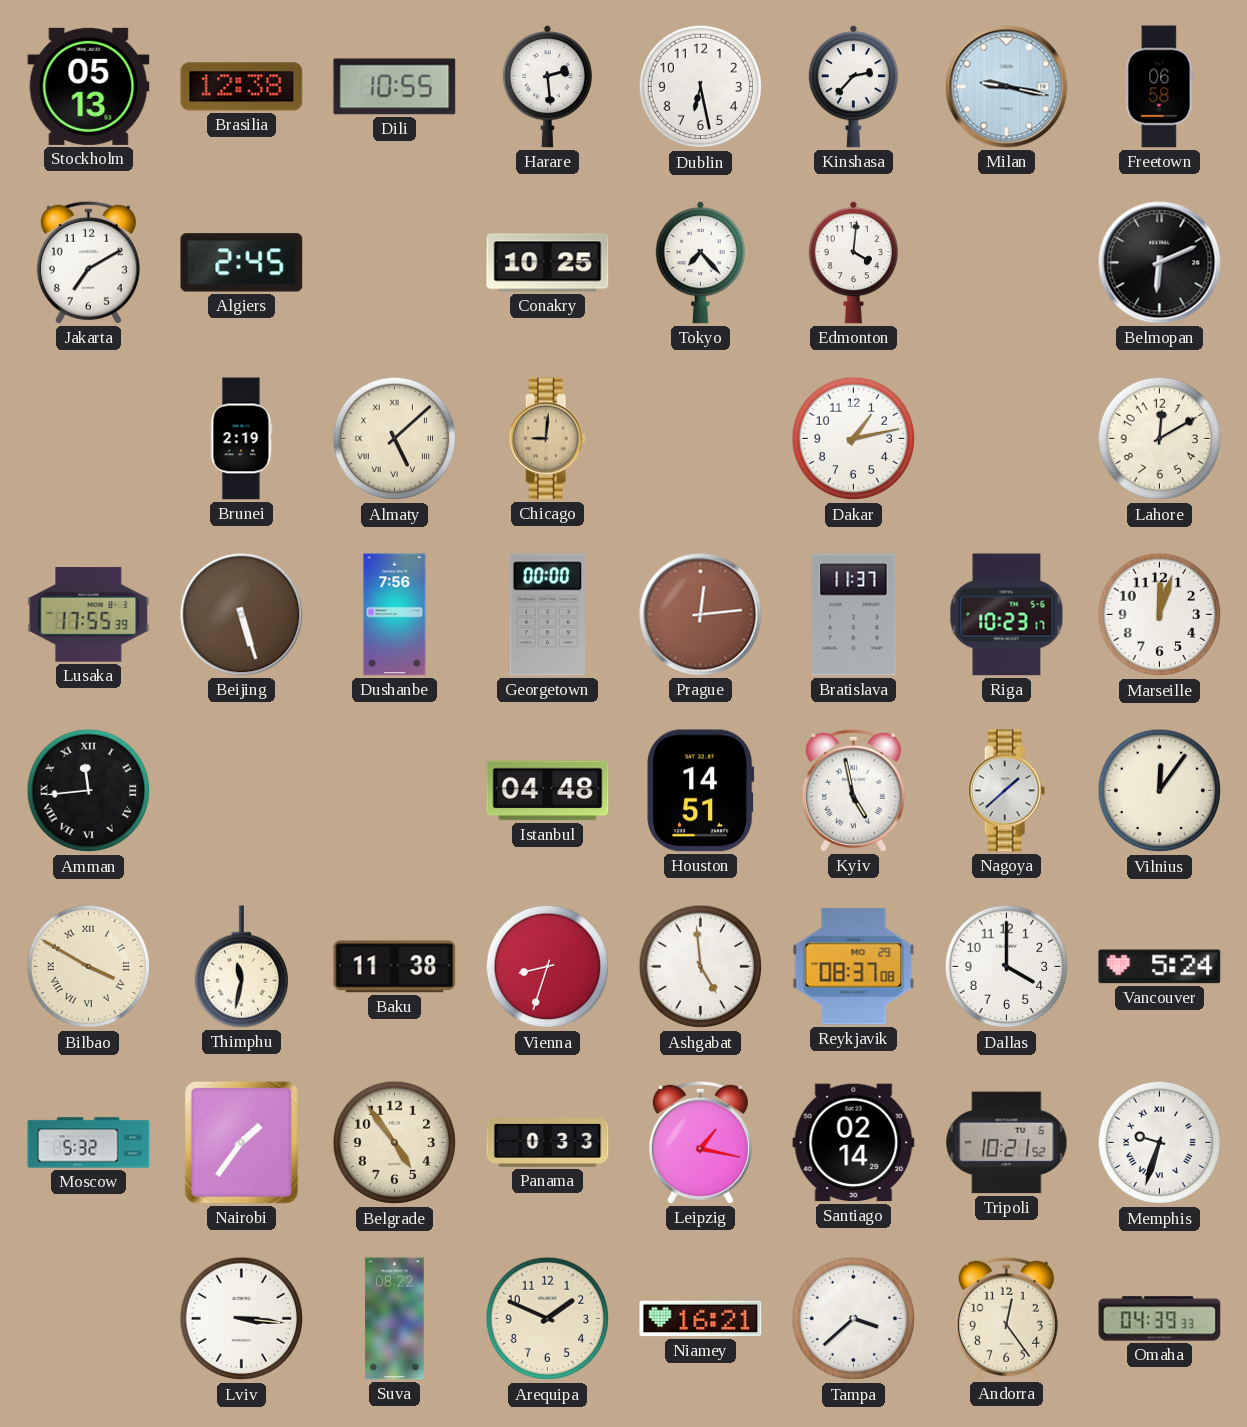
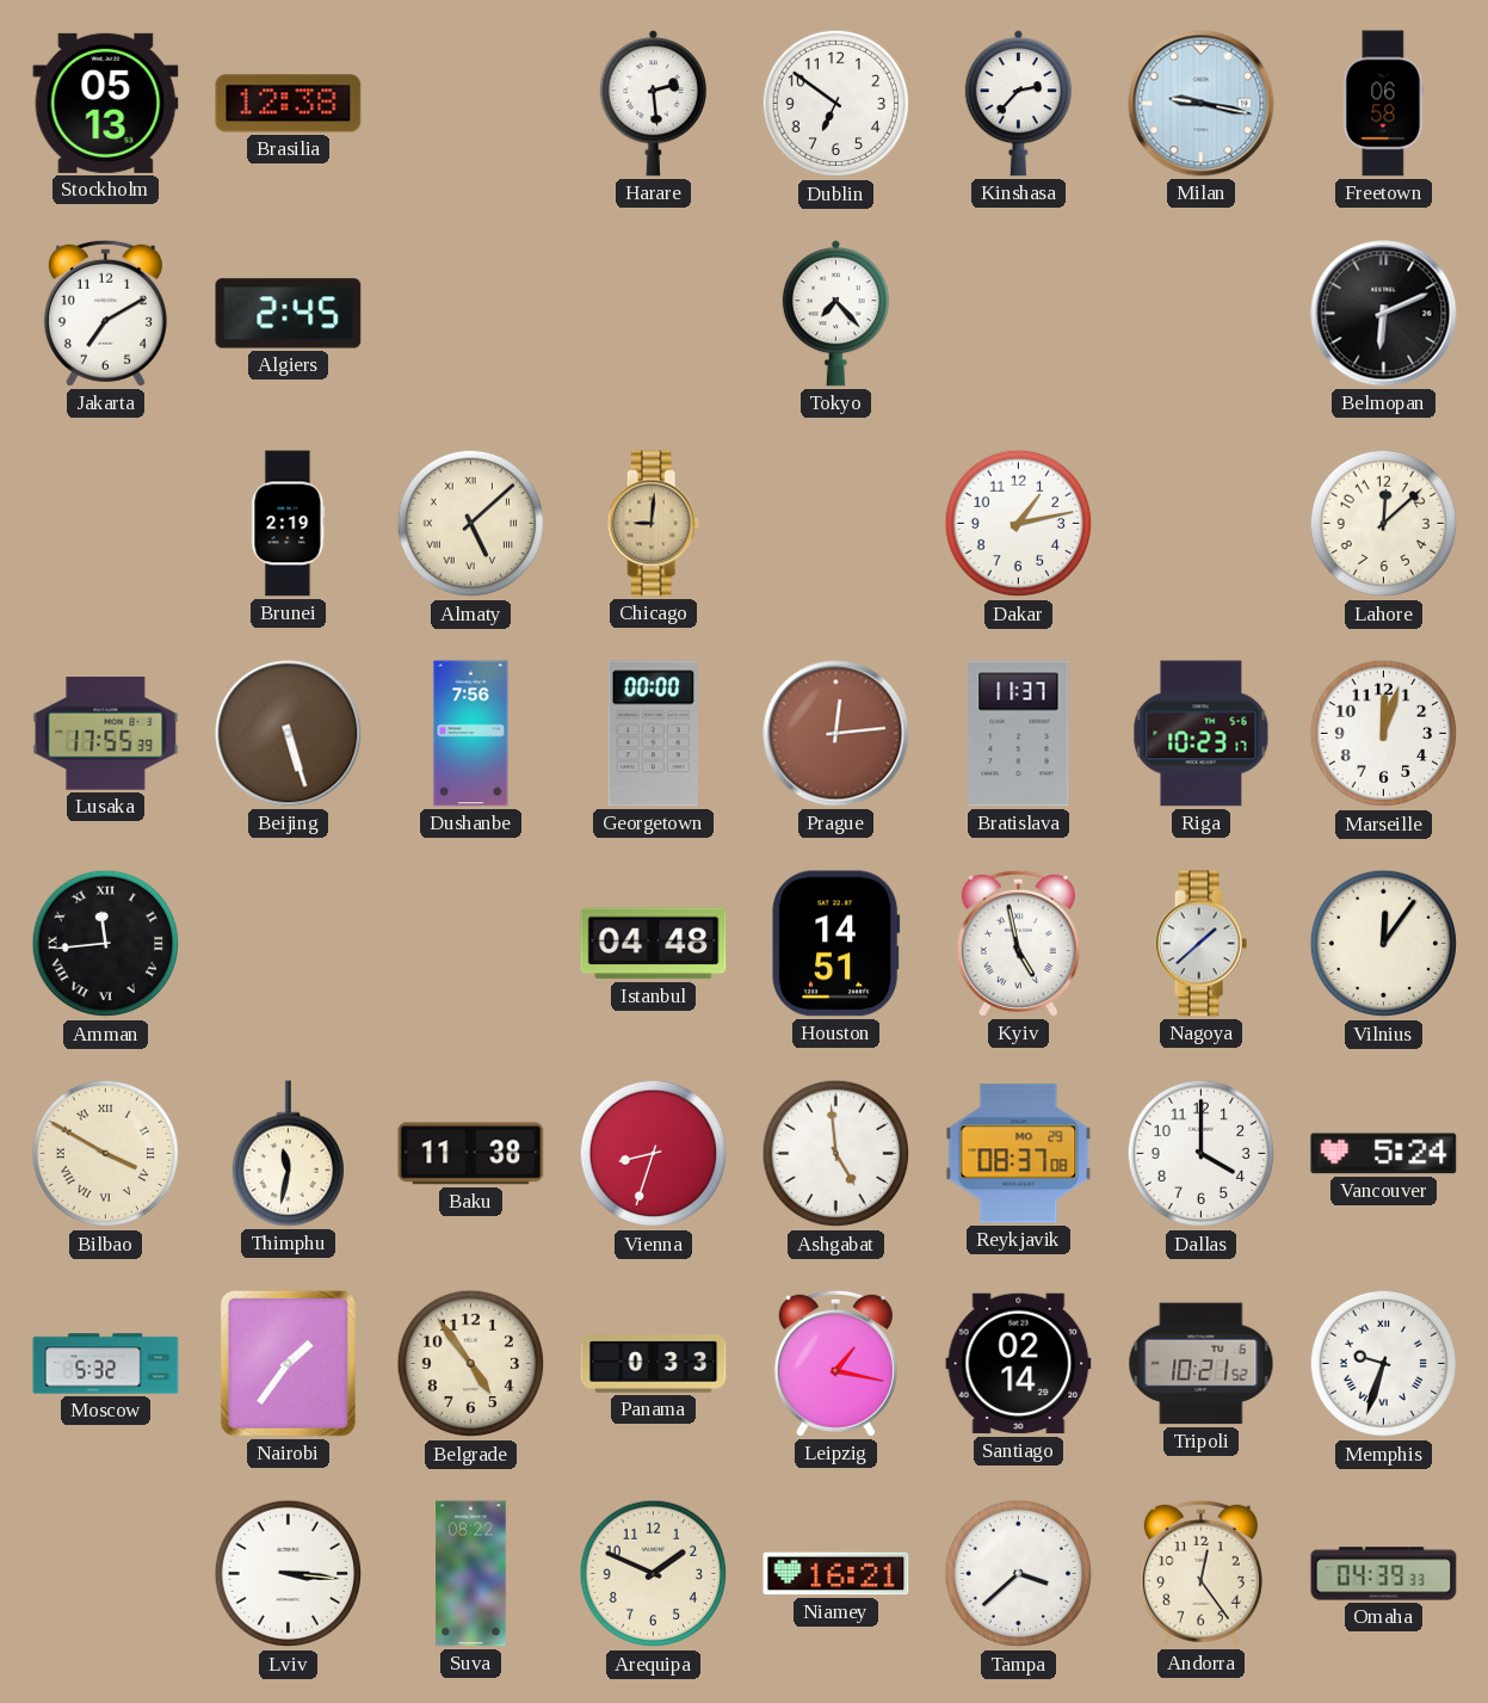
Dili: 10:55 -> none (395, 87)
Dublin: 6:28 -> 6:51 (836, 104)
Conakry: 10:25 -> none (548, 263)
Edmonton: 4:01 -> none (853, 263)
Lahore: 12:10 -> 12:08 (1384, 524)
